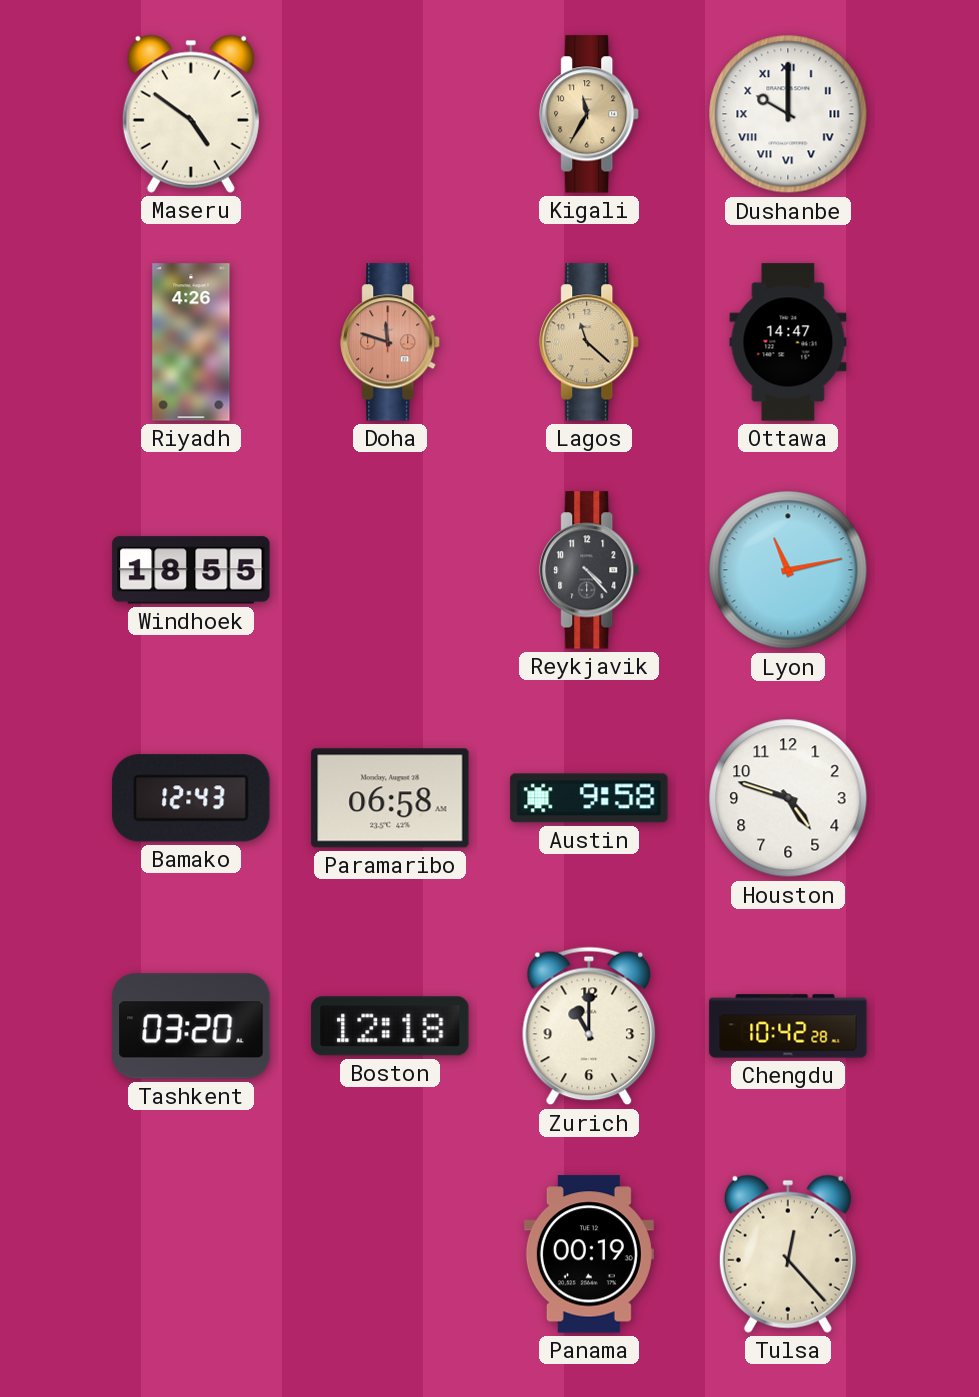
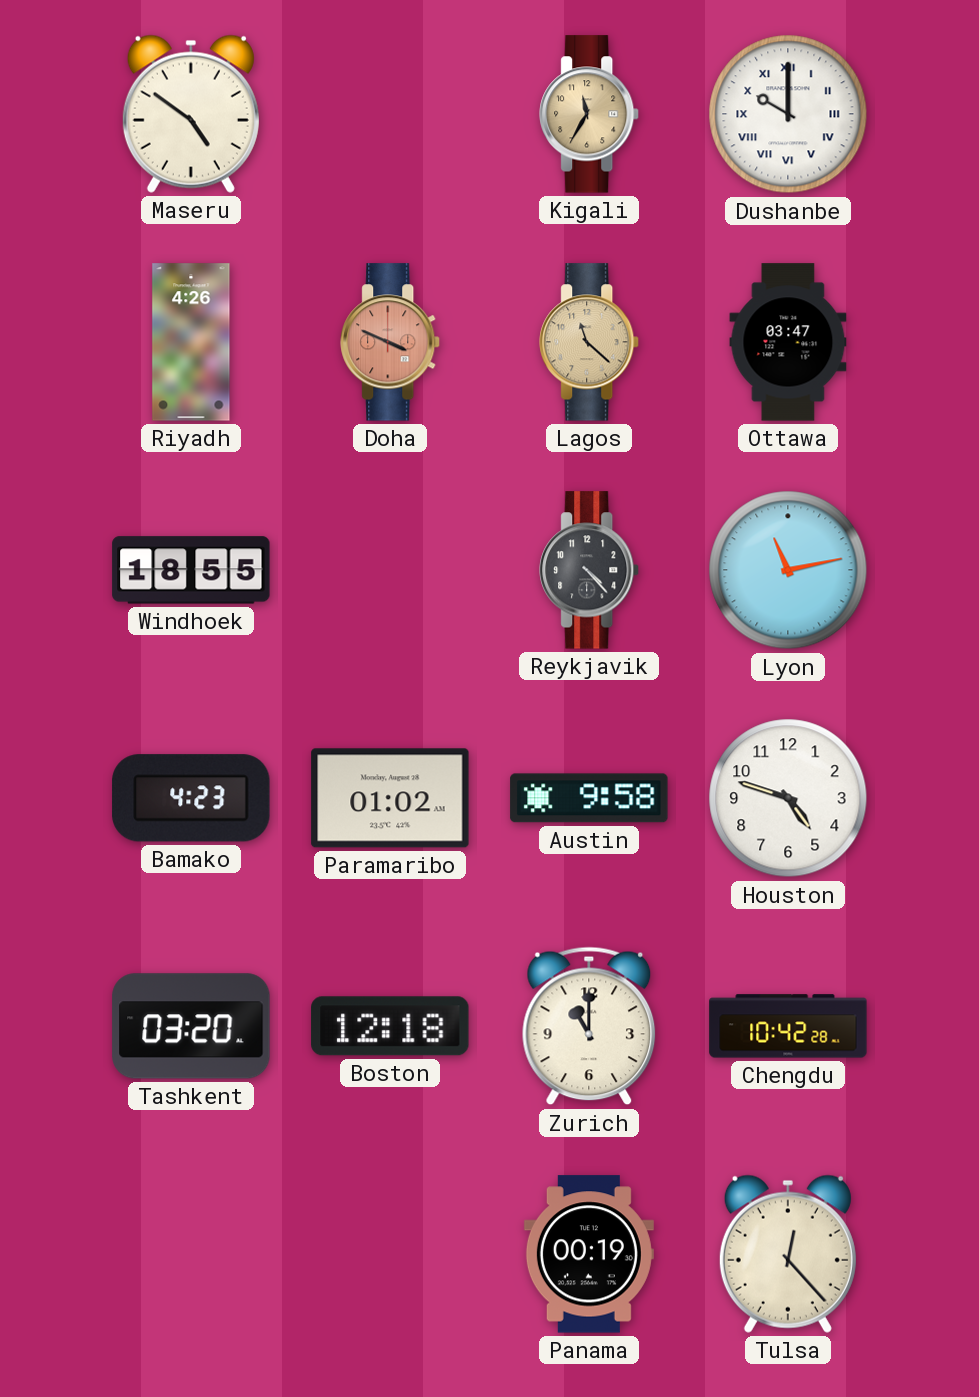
Doha: 11:48 -> 3:49 (391, 342)
Ottawa: 14:47 -> 03:47 (788, 342)
Bamako: 12:43 -> 4:23 (191, 798)
Paramaribo: 06:58 -> 01:02 (390, 798)
